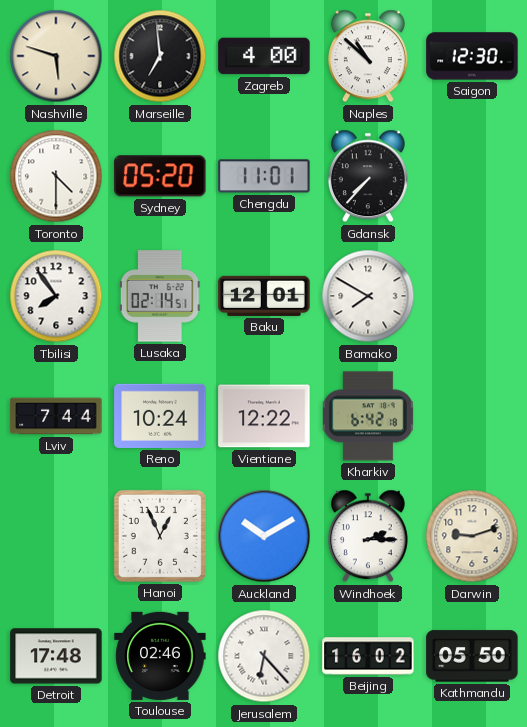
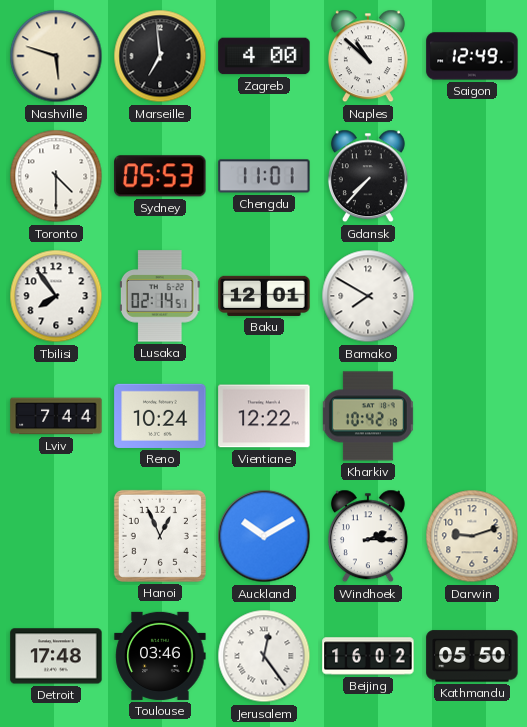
Saigon: 12:30 -> 12:49 (472, 56)
Sydney: 05:20 -> 05:53 (160, 176)
Kharkiv: 6:42 -> 10:42 (368, 416)
Toulouse: 02:46 -> 03:46 (160, 656)
Jerusalem: 6:23 -> 12:24 (264, 656)
